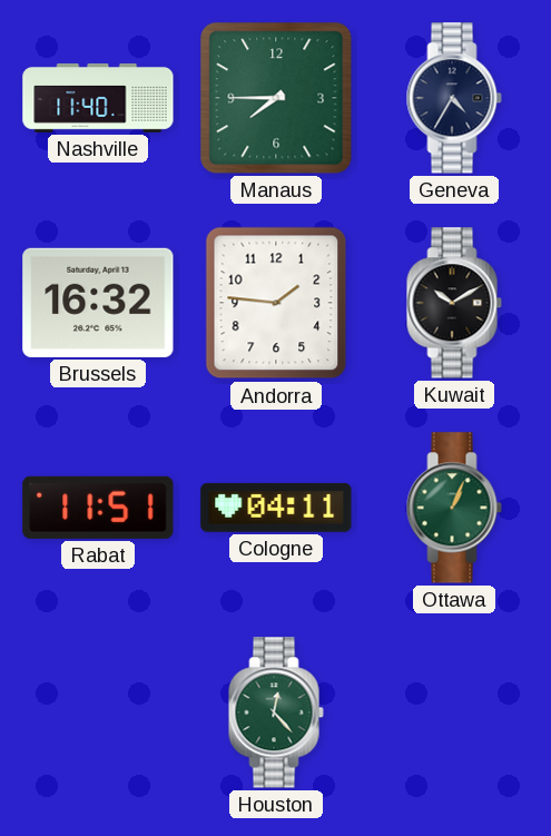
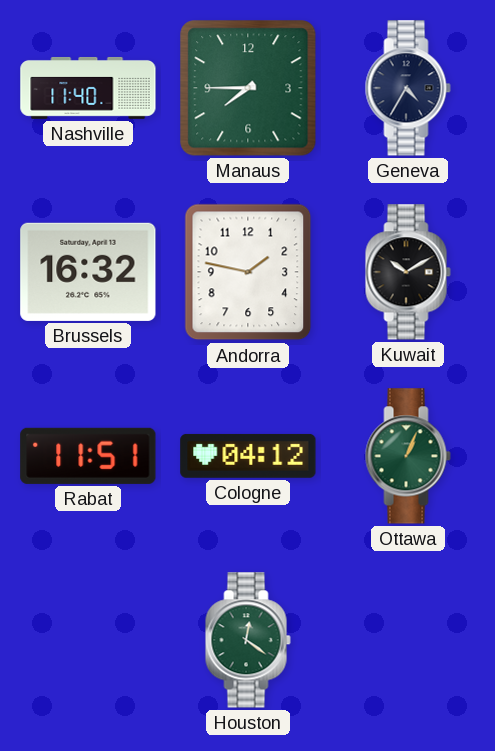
Andorra: 1:46 -> 1:47 (248, 272)
Cologne: 04:11 -> 04:12 (248, 456)
Houston: 12:23 -> 12:21 (248, 640)
